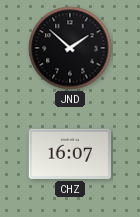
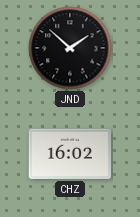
CHZ: 16:07 -> 16:02 (70, 154)
